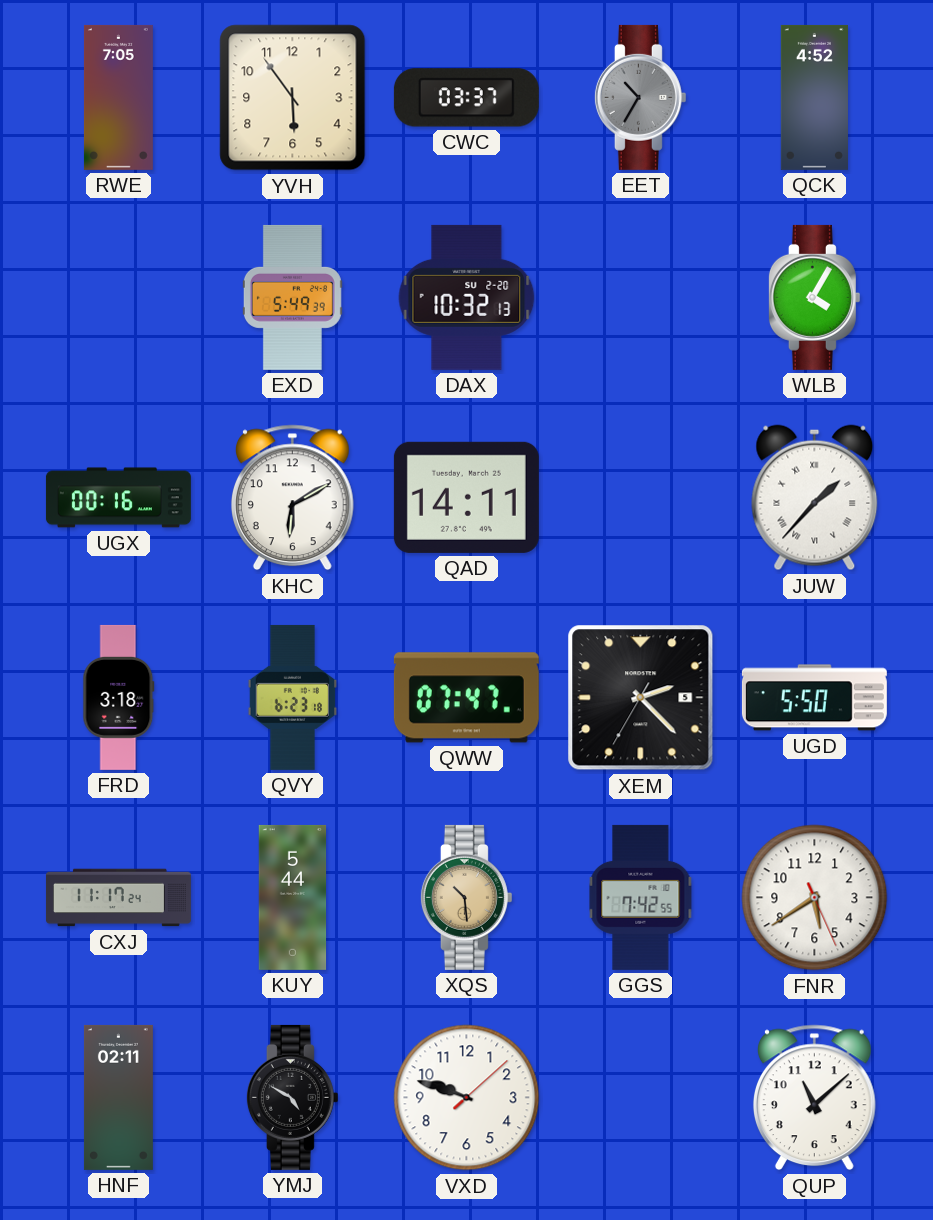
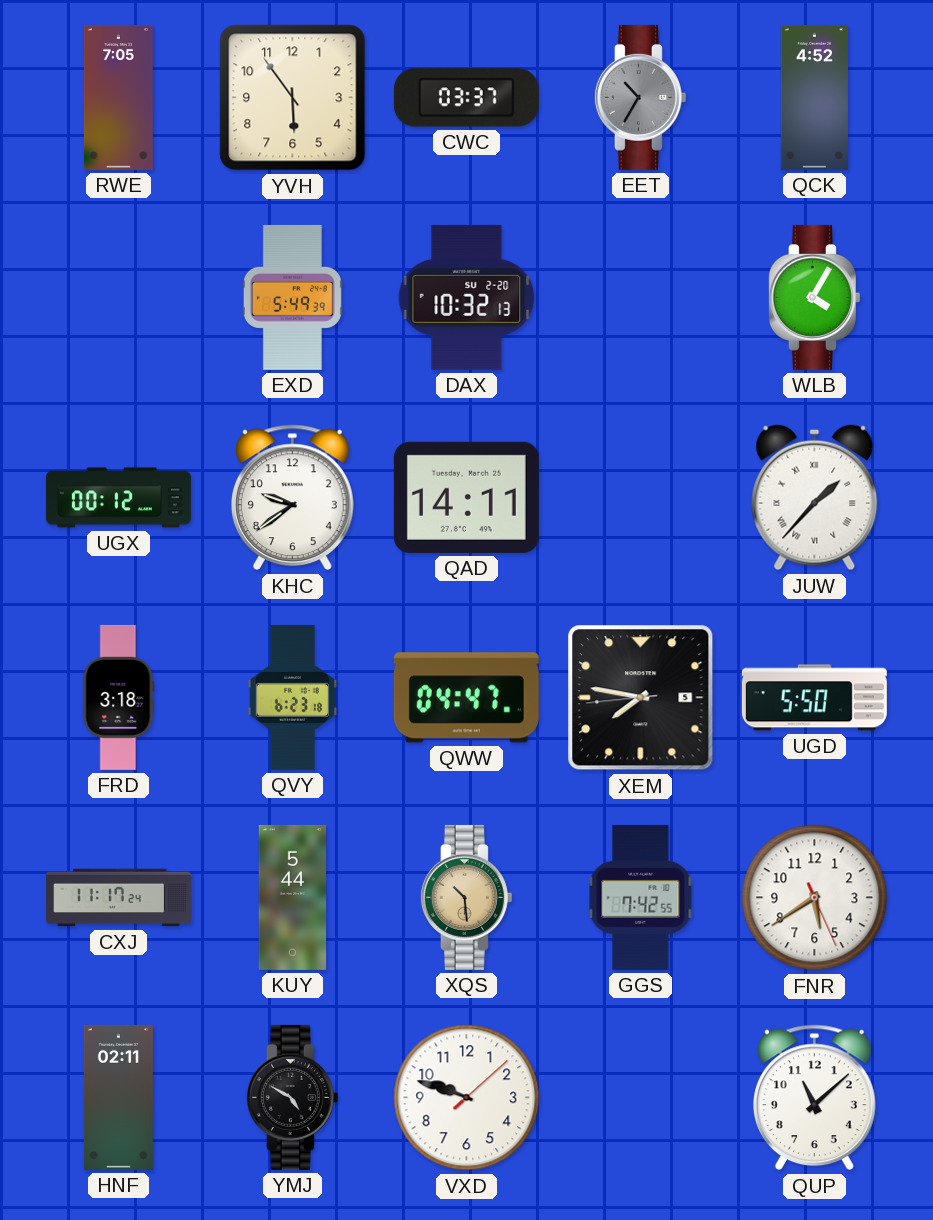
UGX: 00:16 -> 00:12 (118, 498)
KHC: 6:10 -> 9:39 (292, 498)
QWW: 07:47 -> 04:47 (466, 698)
XEM: 2:22 -> 7:46 (641, 698)
